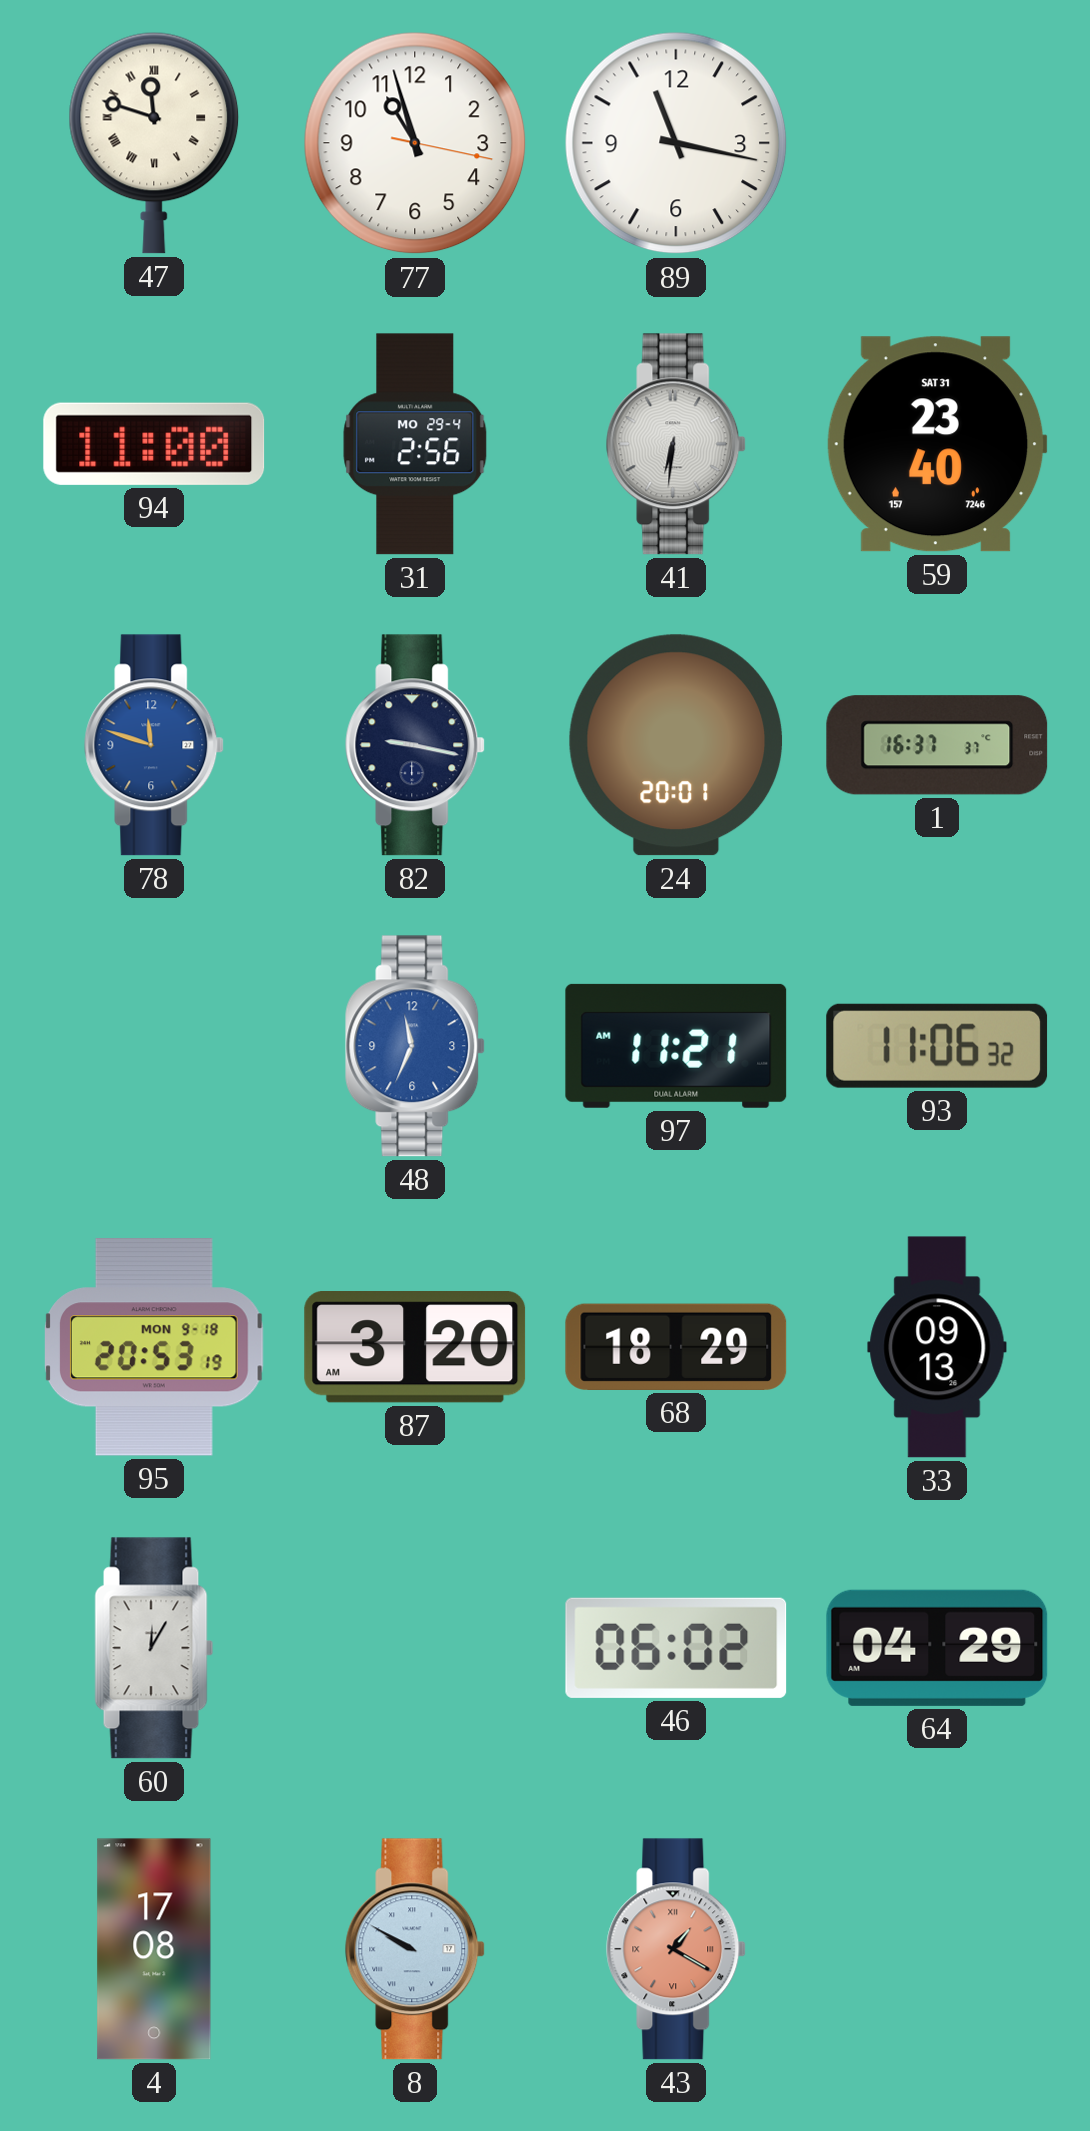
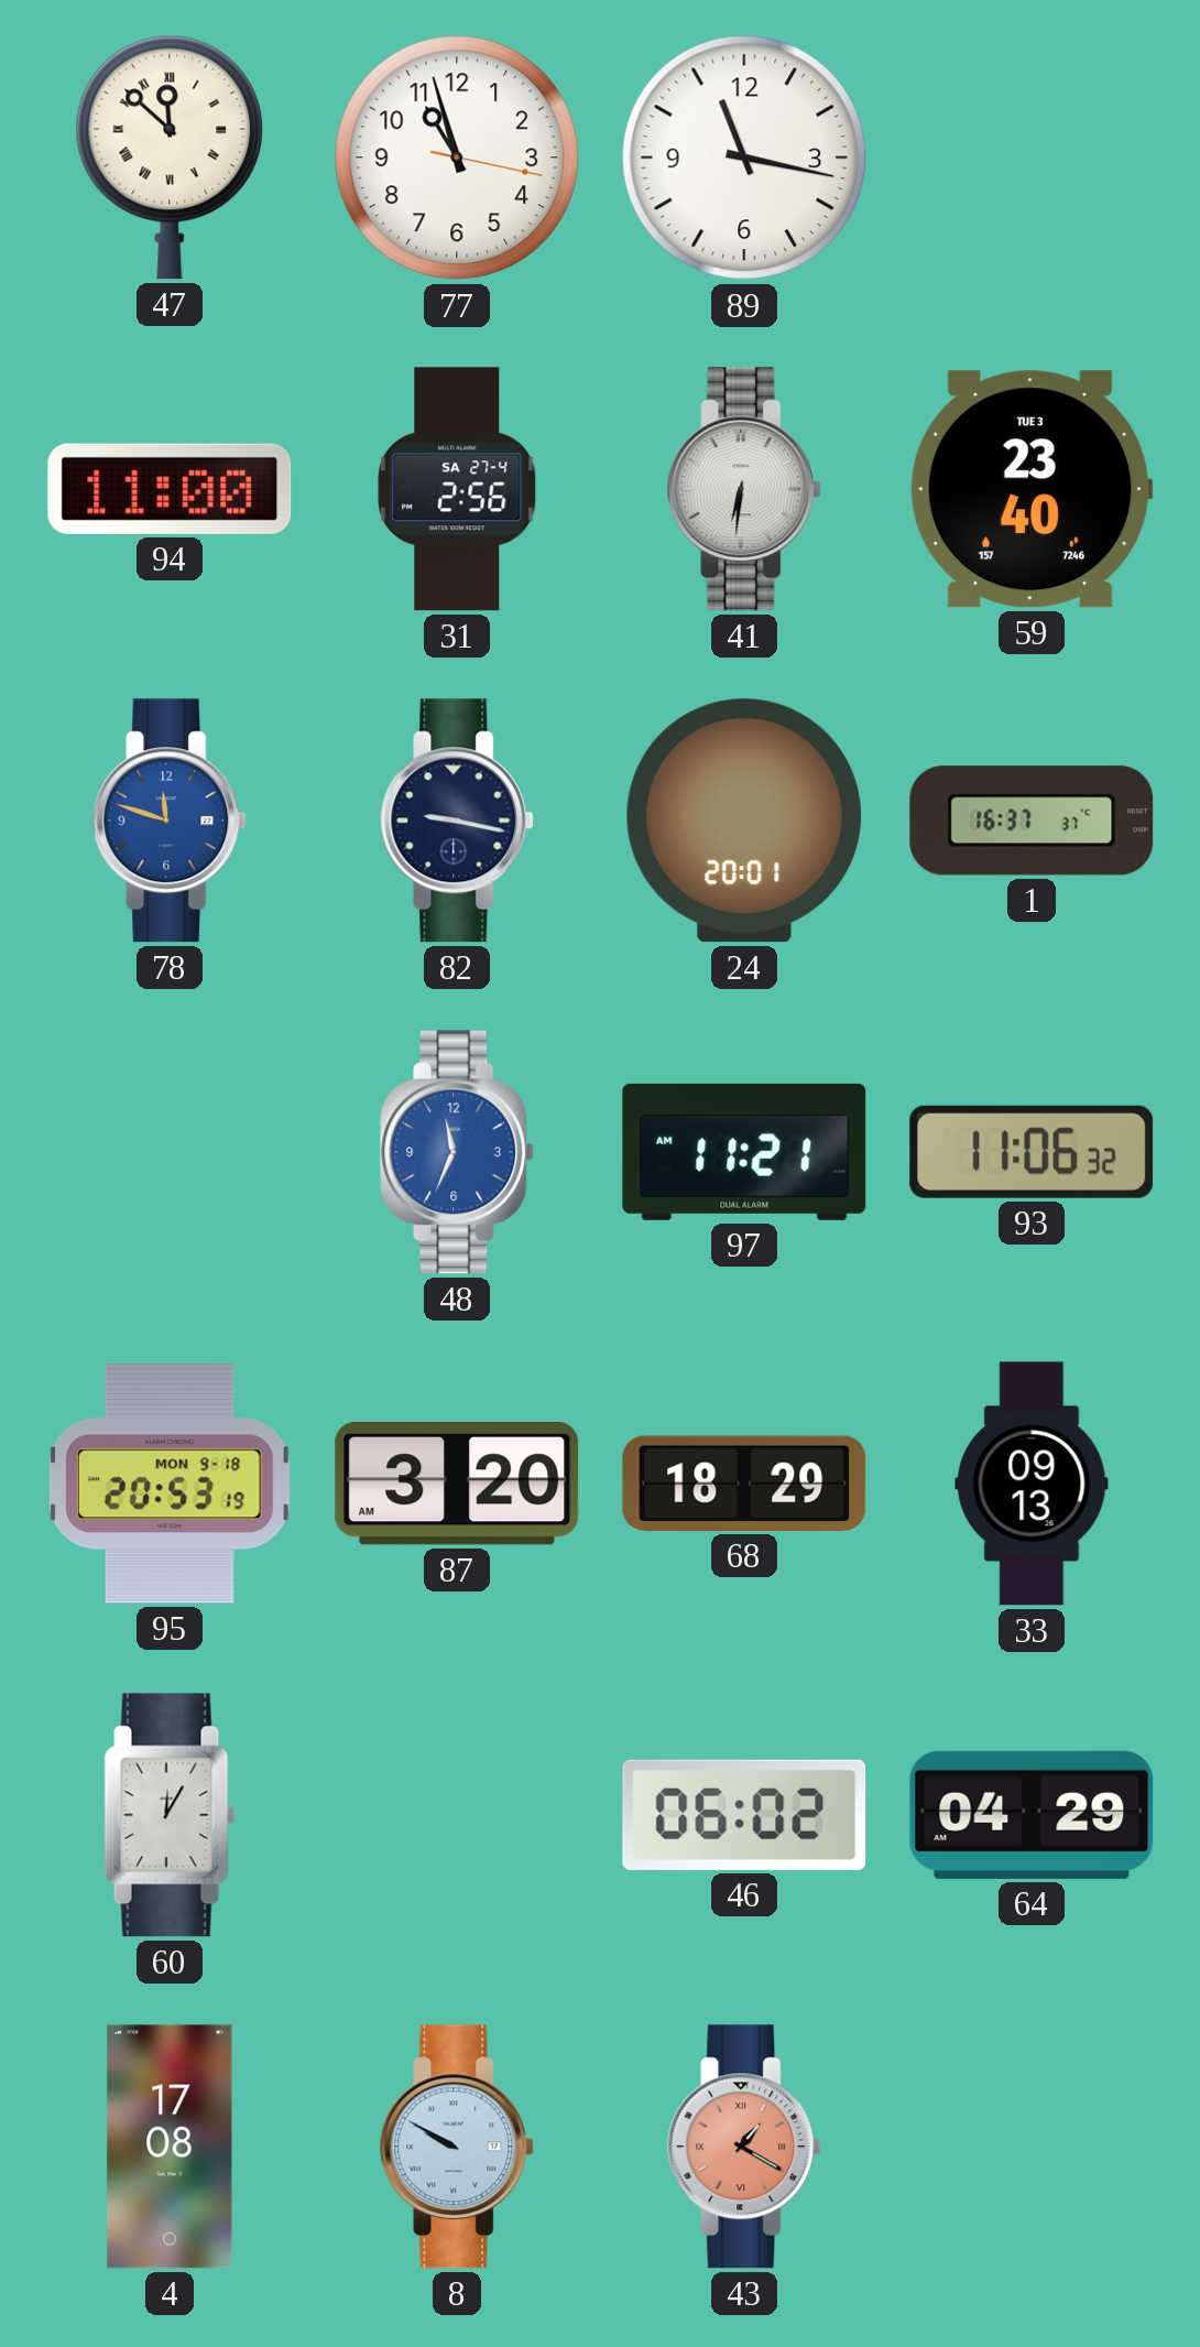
47: 11:48 -> 11:52 (170, 157)
31 date: MO 29-4 -> SA 27-4 (457, 489)
59 date: SAT 31 -> TUE 3 (1032, 489)
